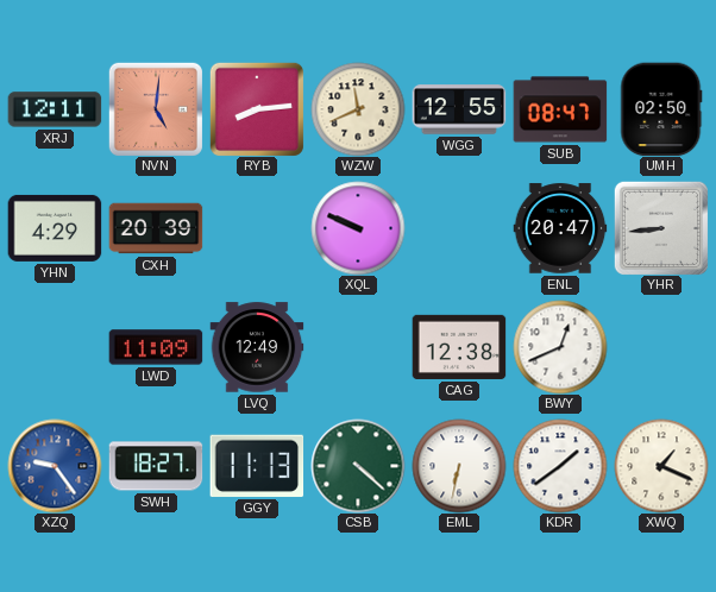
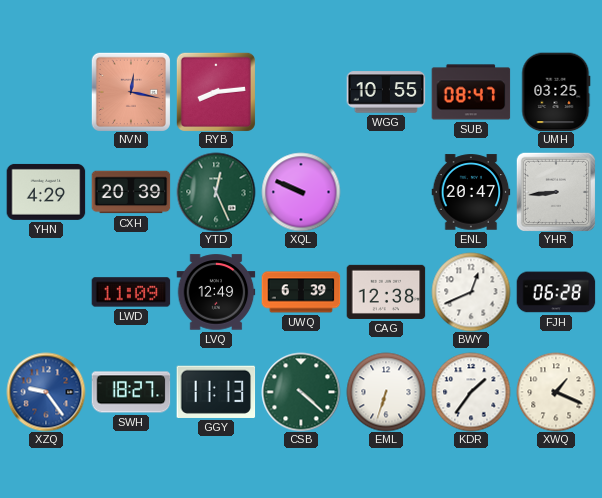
XRJ: 12:11 -> none (55, 109)
NVN: 5:01 -> 12:17 (131, 92)
WZW: 11:41 -> none (358, 109)
WGG: 12:55 -> 10:55 (386, 92)
UMH: 02:50 -> 03:25 (556, 92)
YTD: none -> 12:26 (216, 192)
UWQ: none -> 6:39 (301, 292)
FJH: none -> 06:28 (556, 292)
EML: 6:32 -> 6:33 (386, 392)
KDR: 1:39 -> 1:36 (471, 392)
